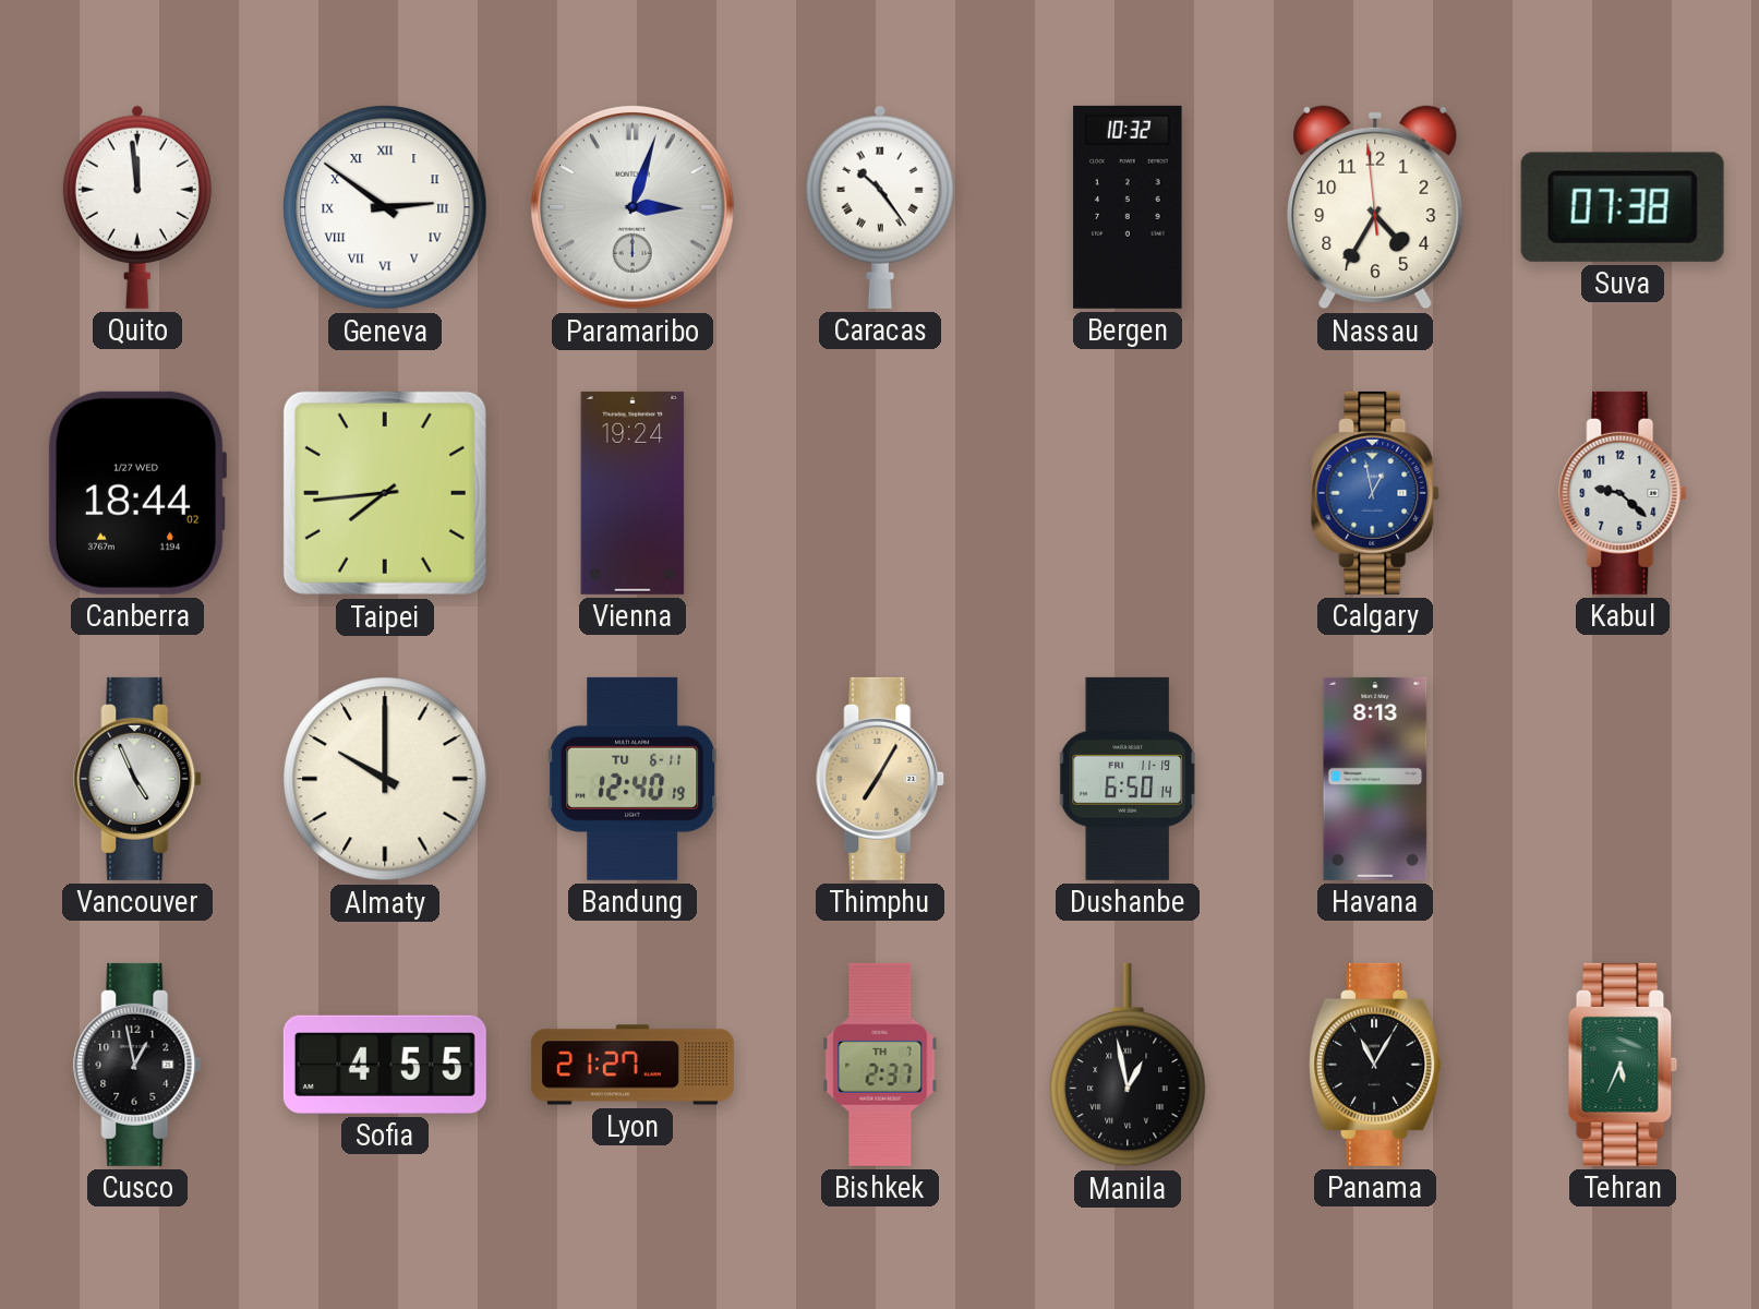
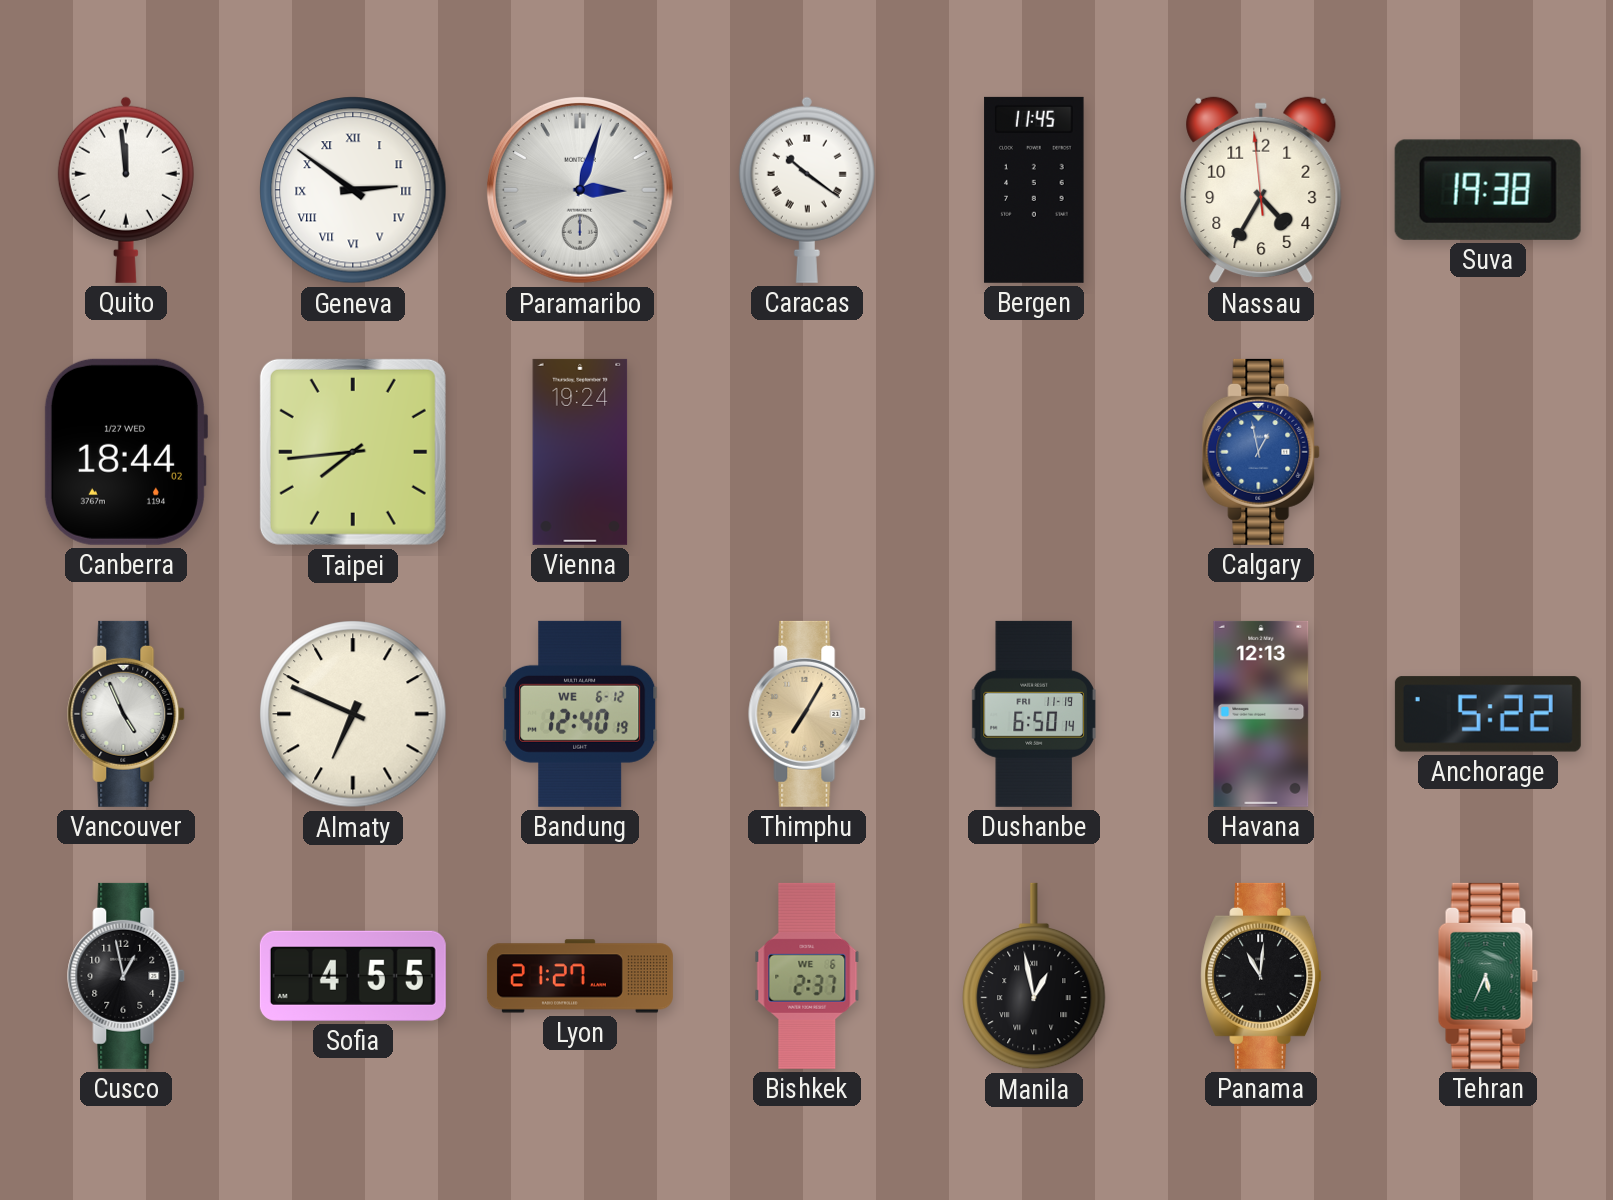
Caracas: 10:24 -> 10:21 (807, 190)
Bergen: 10:32 -> 11:45 (1034, 190)
Suva: 07:38 -> 19:38 (1488, 190)
Kabul: 9:22 -> none (1624, 493)
Almaty: 10:00 -> 6:49 (353, 714)
Bandung date: TU 6-11 -> WE 6-12 (580, 714)
Havana: 8:13 -> 12:13 (1261, 714)
Anchorage: none -> 5:22 (1488, 714)
Bishkek date: TH 7 -> WE 6 (807, 976)
Panama: 11:05 -> 11:01 (1262, 976)
